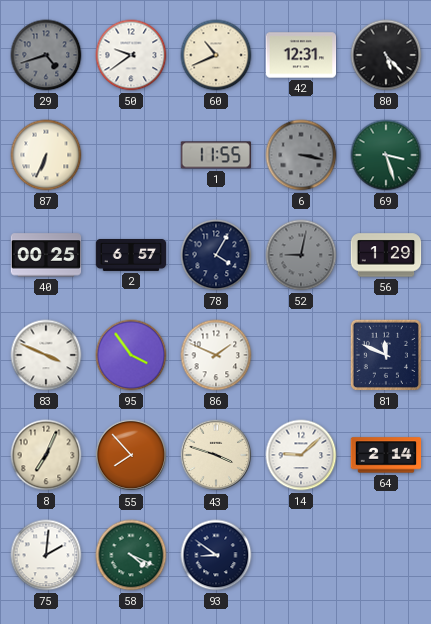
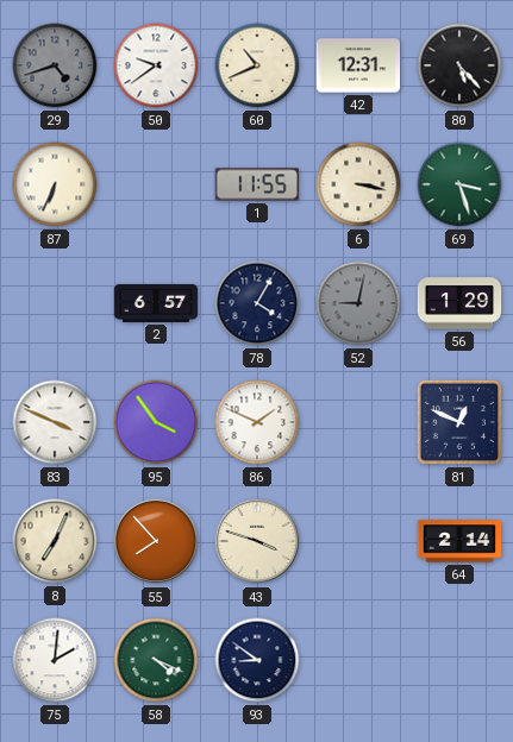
6 dial: grey -> cream (358, 184)
40: 00:25 -> none (46, 255)
81: 11:49 -> 12:49 (459, 422)
14: 9:08 -> none (301, 455)
